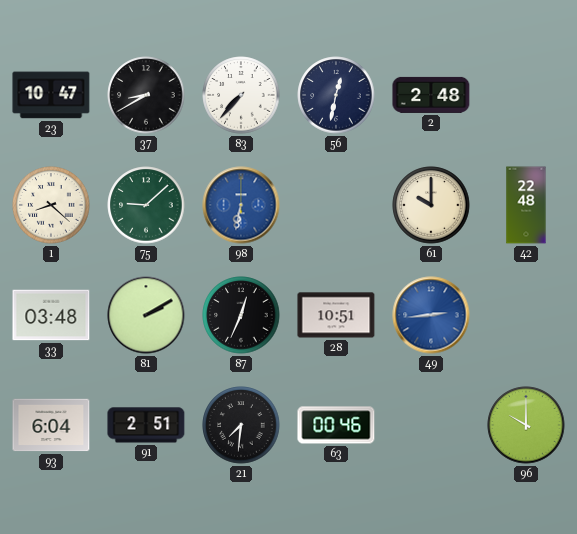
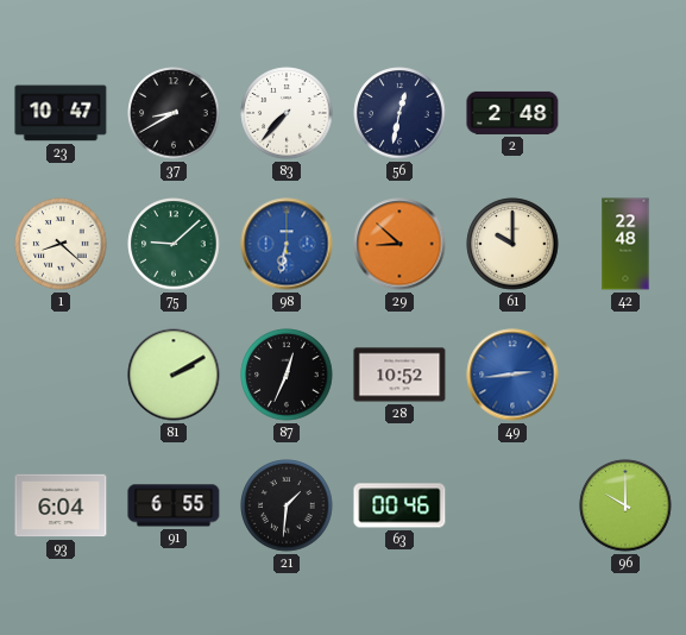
29: none -> 8:52 (399, 244)
33: 03:48 -> none (51, 315)
28: 10:51 -> 10:52 (399, 375)
91: 2:51 -> 6:55 (174, 505)
21: 7:31 -> 1:31 (287, 505)
